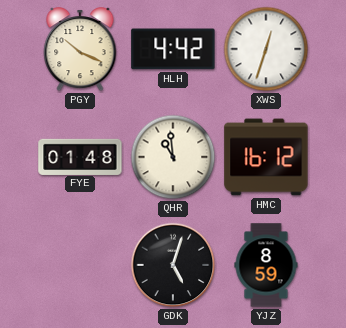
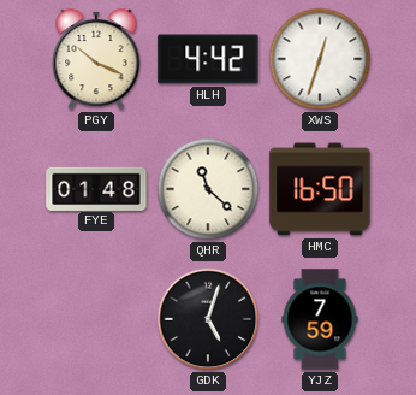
QHR: 10:59 -> 11:22 (208, 189)
HMC: 16:12 -> 16:50 (320, 189)
YJZ: 8:59 -> 7:59 (320, 319)
